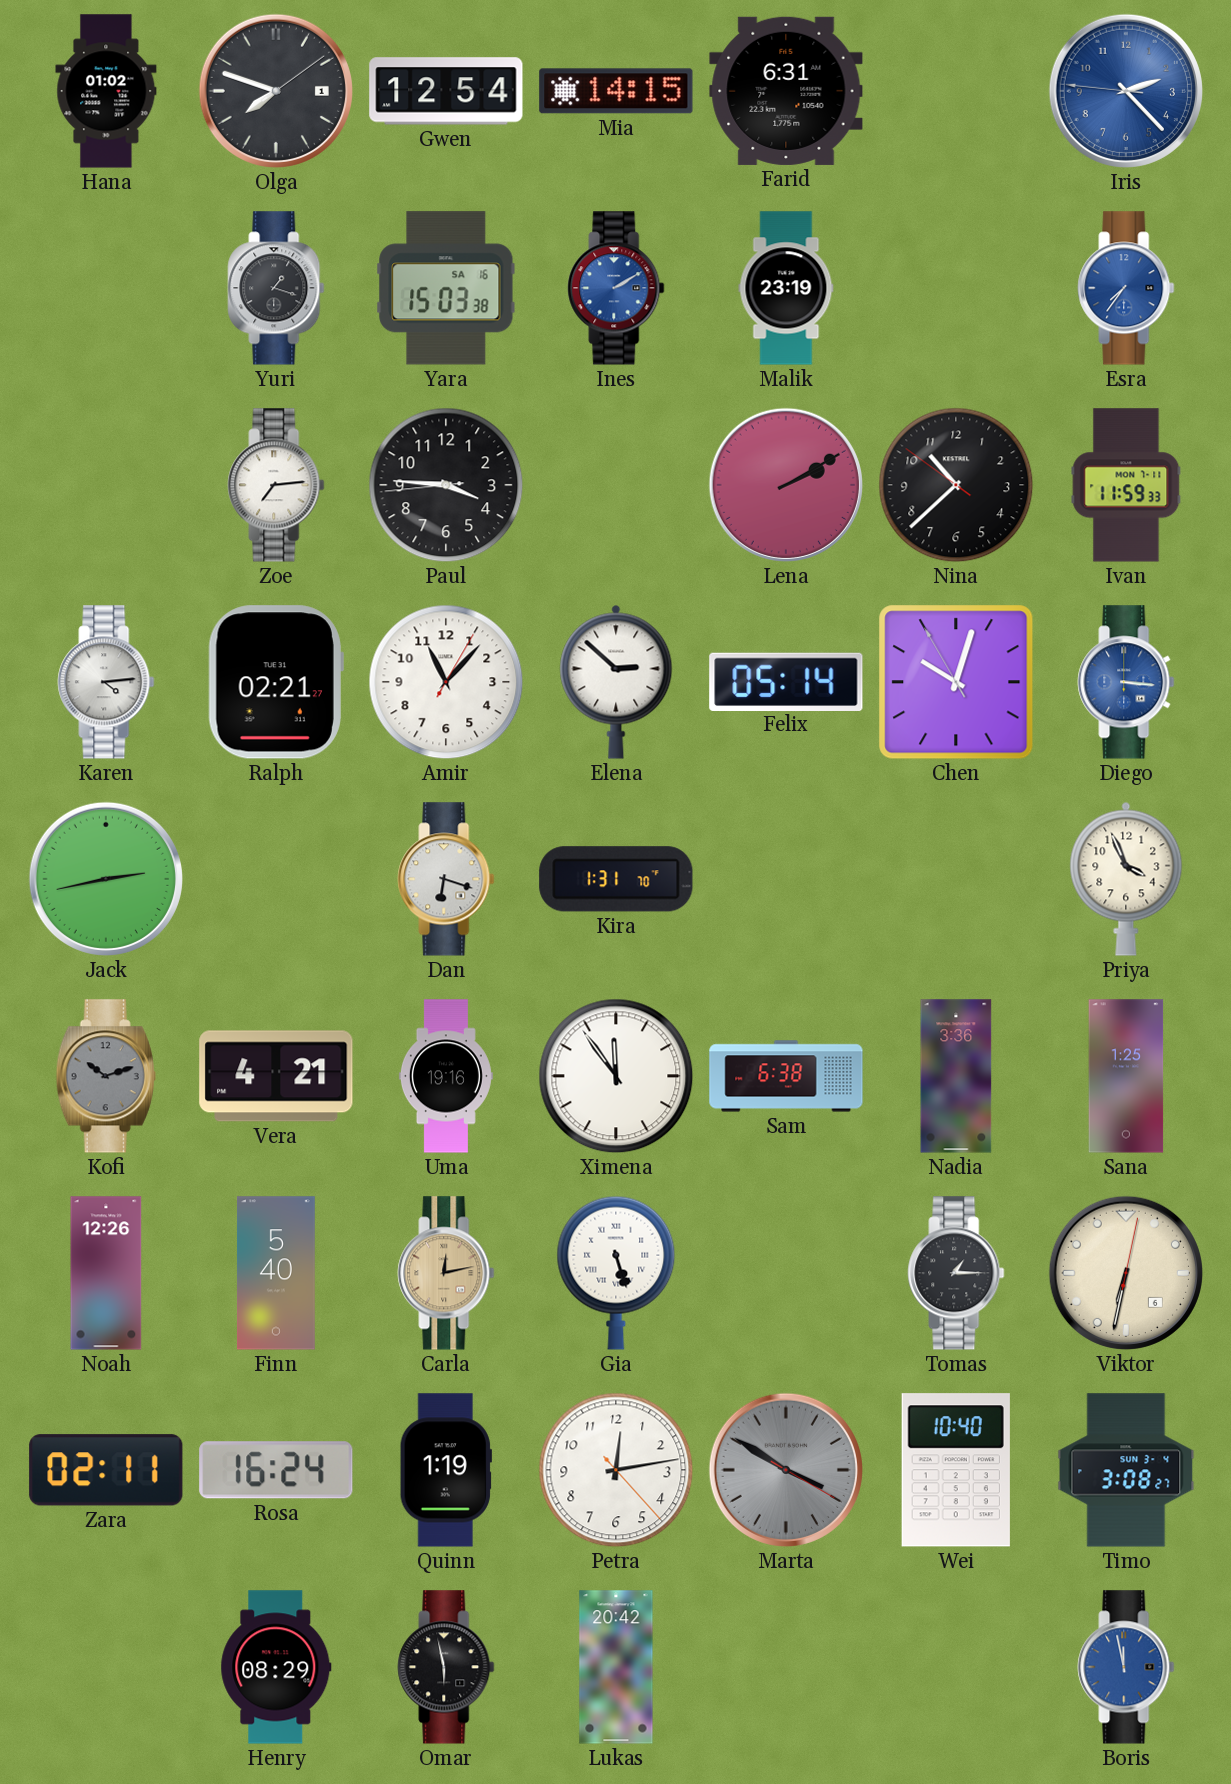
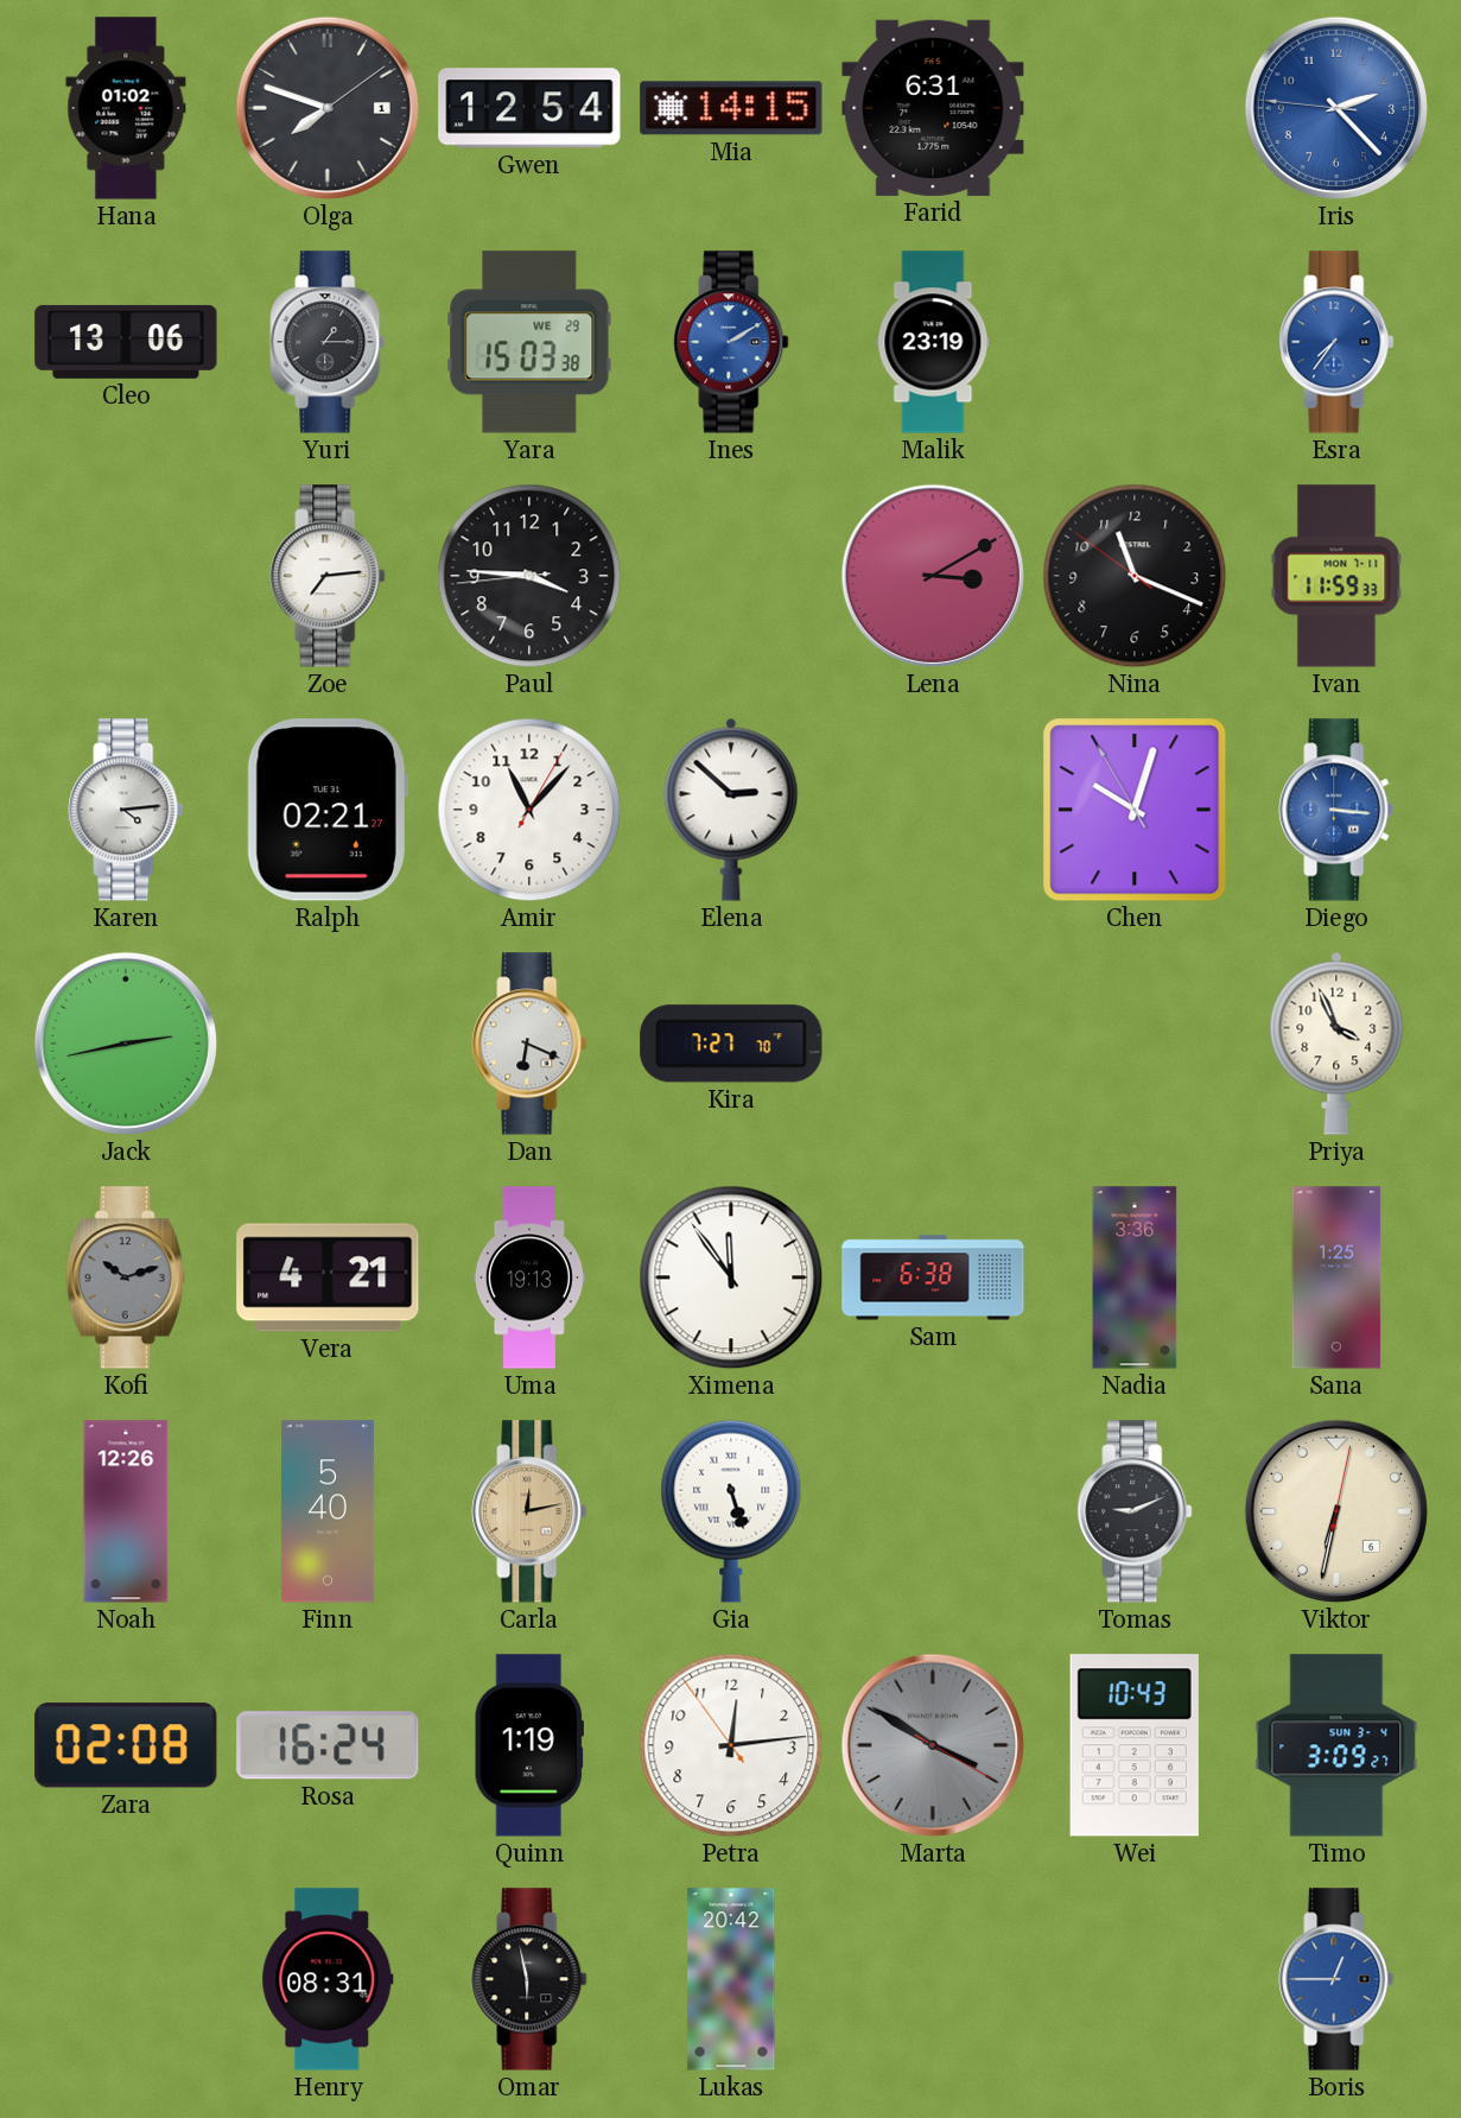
Cleo: none -> 13:06 (126, 342)
Yuri: 1:18 -> 1:15 (328, 342)
Yara date: SA 16 -> WE 29 (529, 342)
Lena: 2:10 -> 3:10 (933, 576)
Nina: 10:37 -> 11:18 (1135, 576)
Felix: 05:14 -> none (786, 681)
Dan: 6:18 -> 6:19 (529, 1044)
Kira: 1:31 -> 7:27 (731, 1044)
Uma: 19:16 -> 19:13 (529, 1277)
Tomas: 1:15 -> 9:11 (1135, 1511)
Zara: 02:11 -> 02:08 (126, 1745)
Petra: 12:13:23 -> 12:13:54 (731, 1745)
Wei: 10:40 -> 10:43 (1135, 1745)
Timo: 3:08 -> 3:09 (1336, 1745)
Henry: 08:29 -> 08:31 (328, 1979)
Boris: 11:58 -> 12:45 (1336, 1979)
